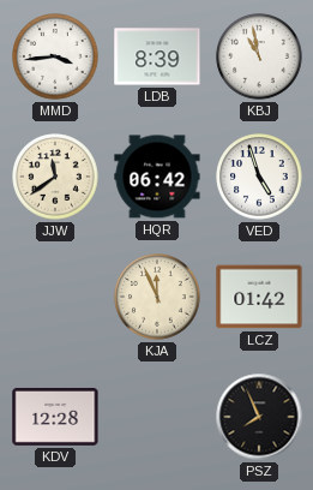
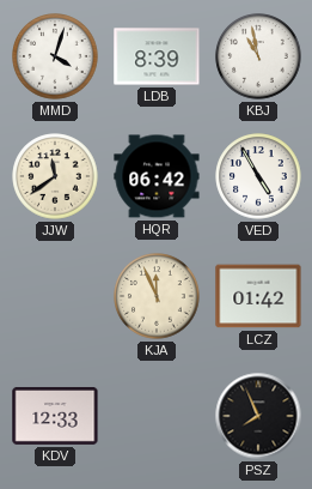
MMD: 3:44 -> 4:03 (55, 56)
VED: 4:57 -> 4:55 (258, 176)
KDV: 12:28 -> 12:33 (55, 416)
